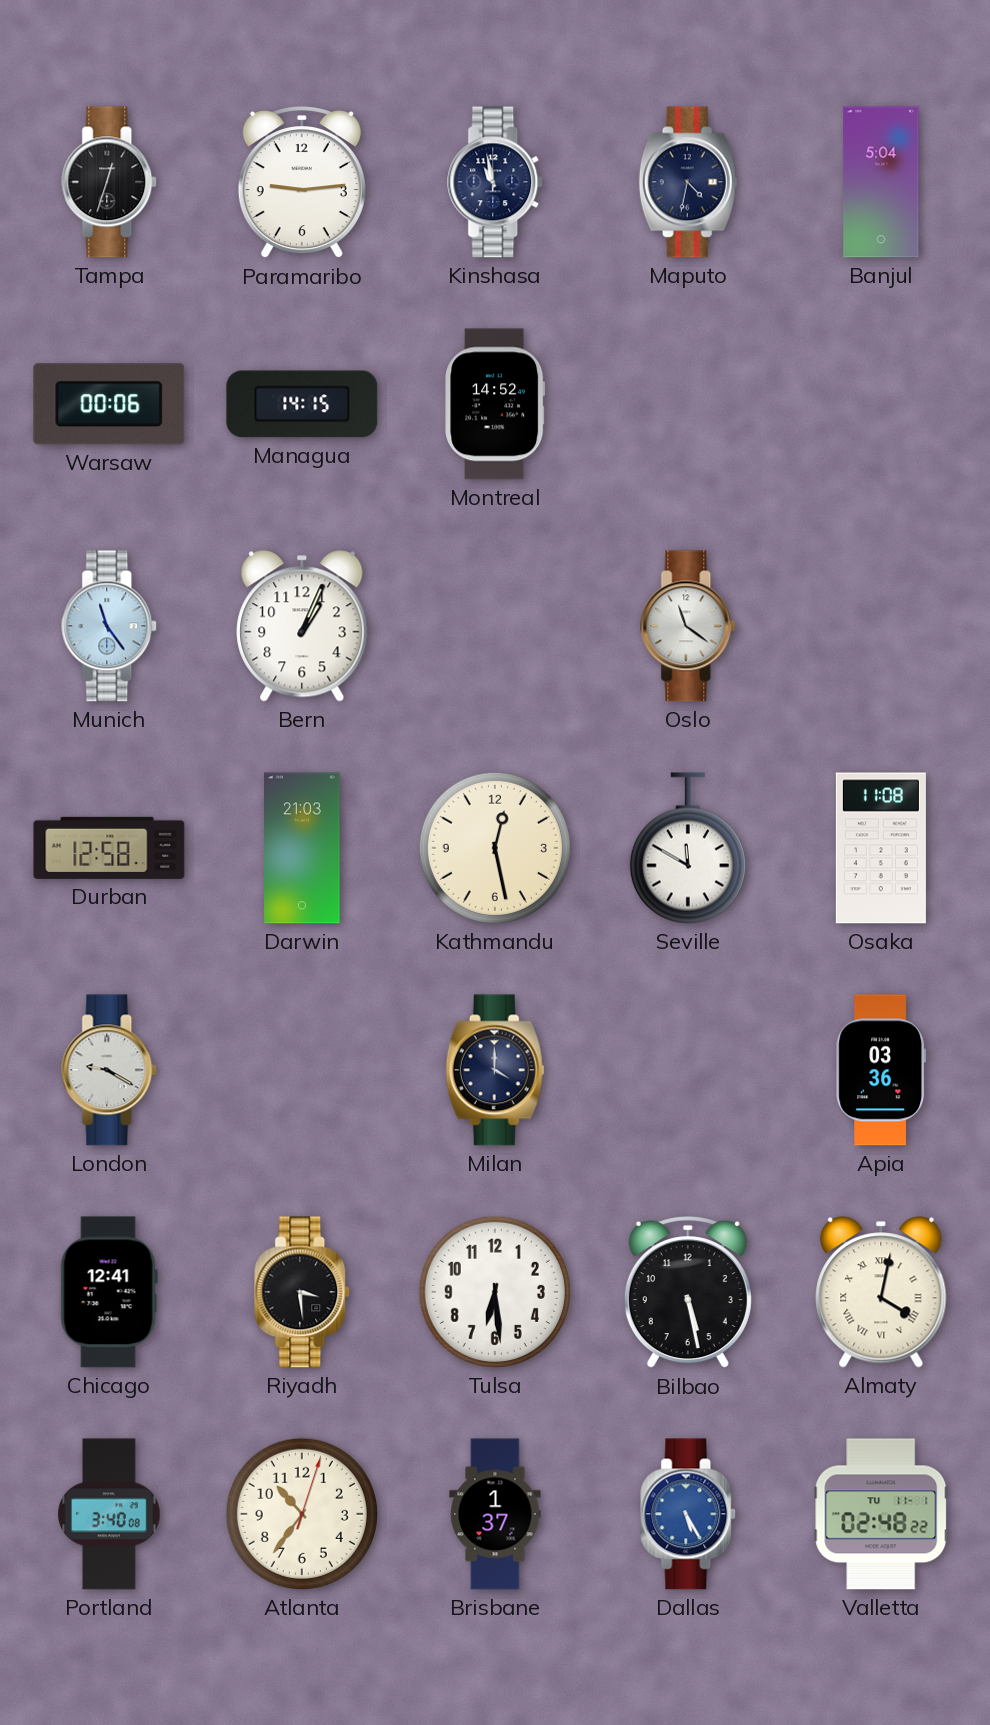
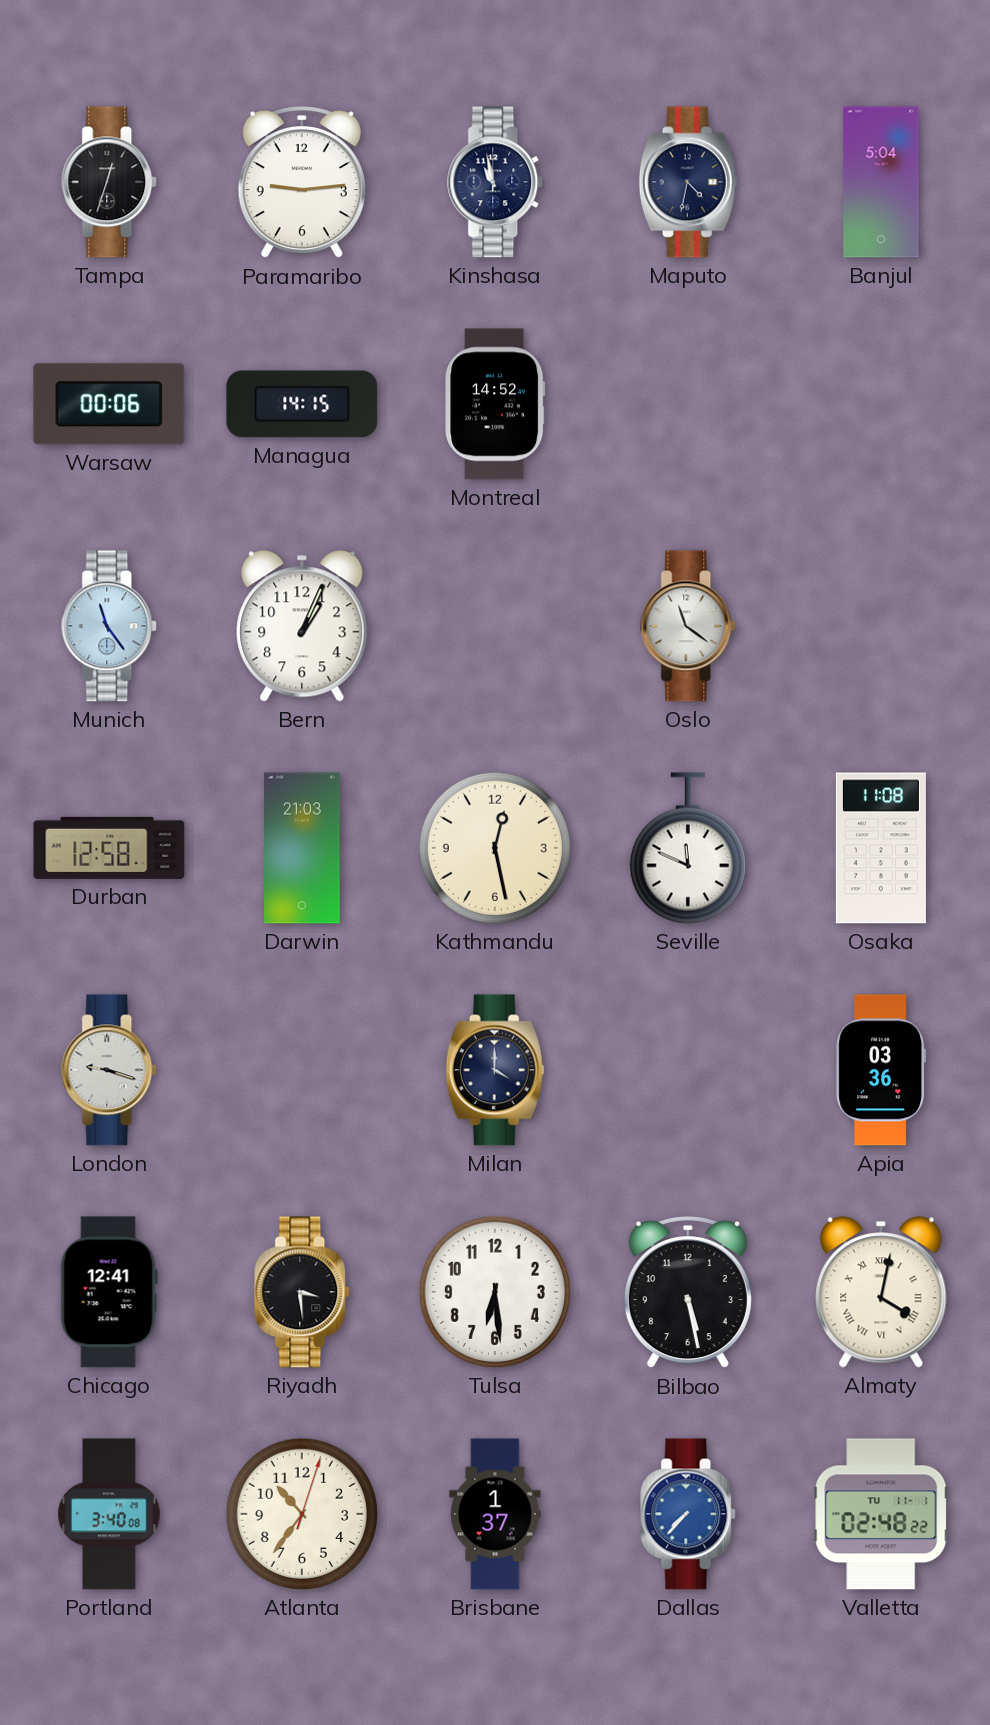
Seville: 11:50 -> 11:49 (688, 848)
London: 9:20 -> 9:18 (110, 1070)
Dallas: 5:25 -> 7:37 (689, 1514)
